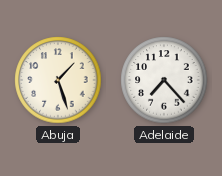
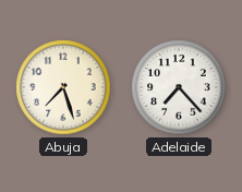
Abuja: 1:27 -> 7:27 (63, 87)
